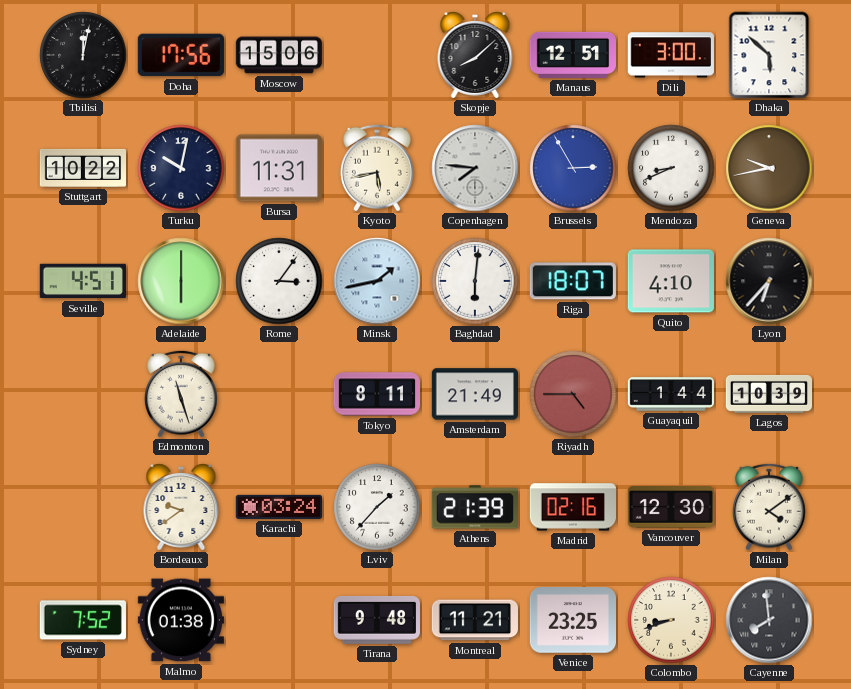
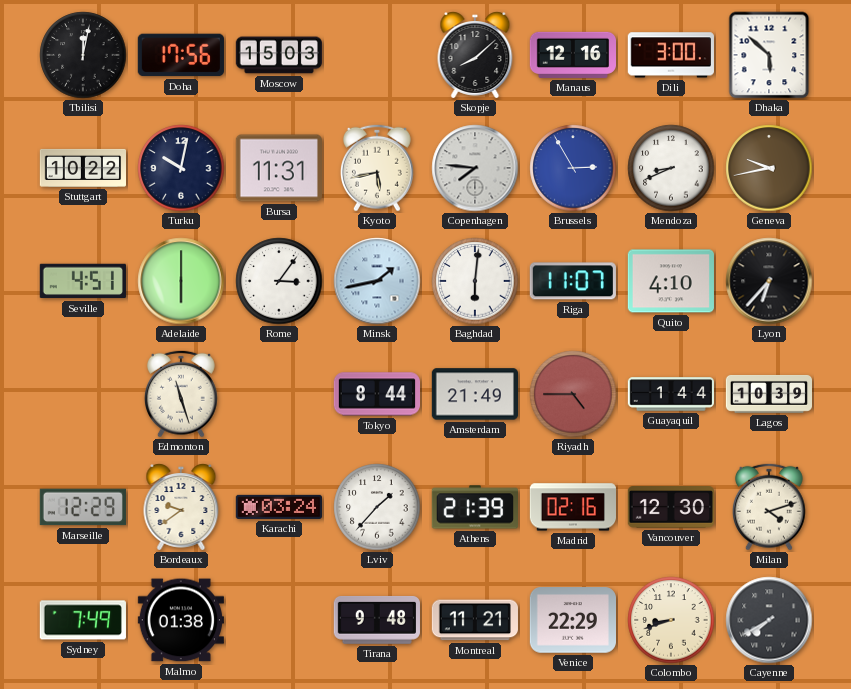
Moscow: 15:06 -> 15:03 (278, 55)
Manaus: 12:51 -> 12:16 (572, 55)
Riga: 18:07 -> 11:07 (573, 281)
Tokyo: 8:11 -> 8:44 (376, 394)
Marseille: none -> 12:29 (83, 507)
Milan: 4:09 -> 4:12 (769, 507)
Sydney: 7:52 -> 7:49 (83, 620)
Venice: 23:25 -> 22:29 (572, 620)
Cayenne: 7:59 -> 7:40 (769, 620)
